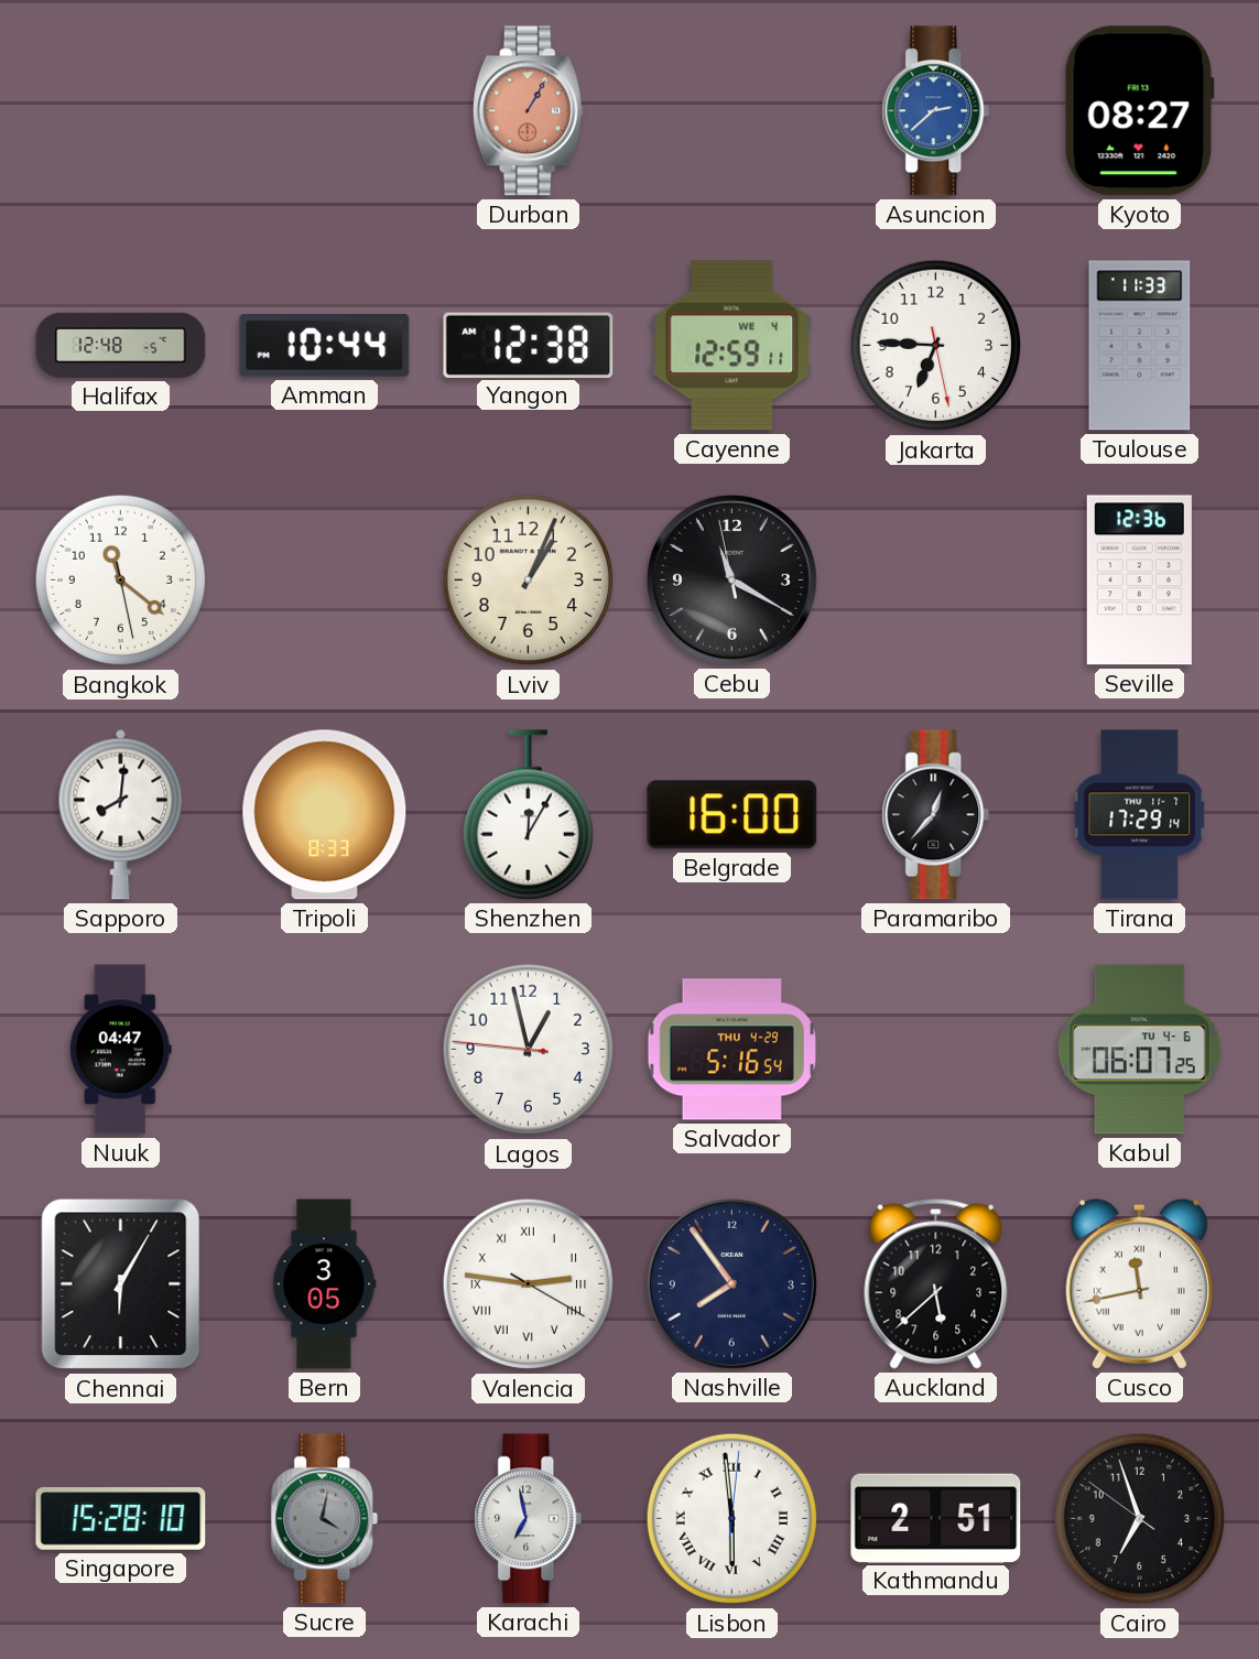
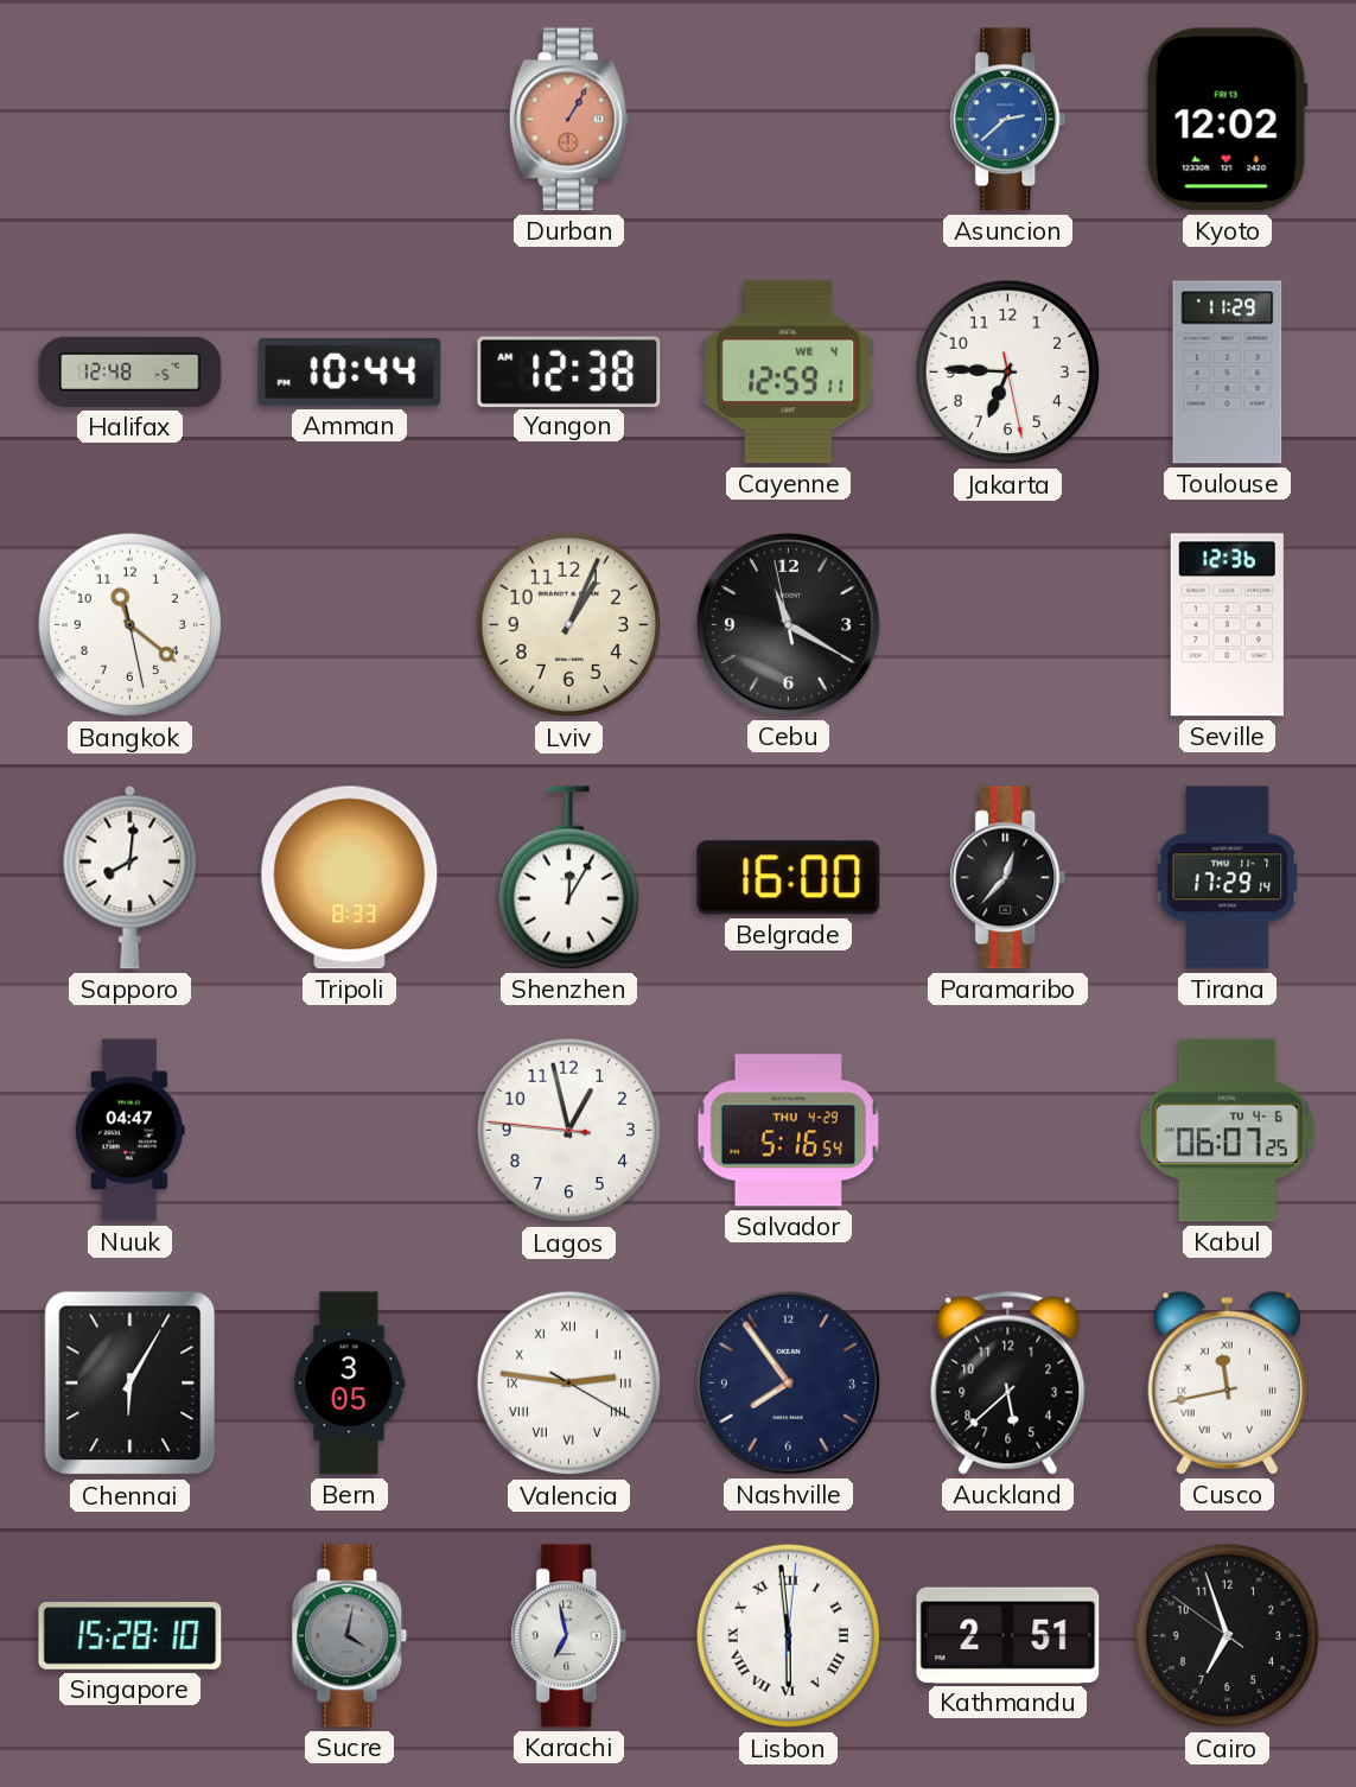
Kyoto: 08:27 -> 12:02 (1227, 120)
Toulouse: 11:33 -> 11:29 (1228, 373)
